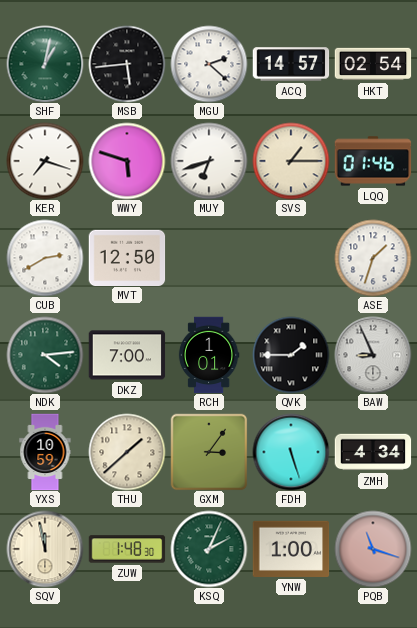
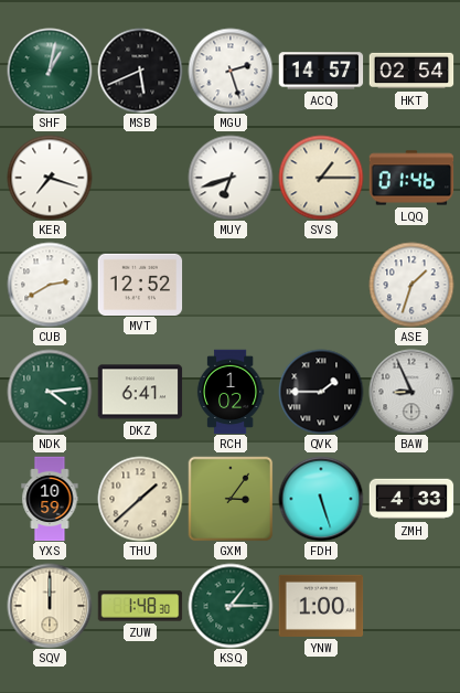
MSB: 5:44 -> 5:41 (140, 71)
MGU: 2:22 -> 2:27 (231, 71)
WWY: 5:48 -> none (127, 161)
MVT: 12:50 -> 12:52 (140, 284)
DKZ: 7:00 -> 6:41 (140, 392)
RCH: 1:01 -> 1:02 (231, 392)
ZMH: 4:34 -> 4:33 (411, 499)
SQV: 11:58 -> 12:00 (50, 606)
KSQ: 2:04 -> 1:15 (231, 606)
PQB: 11:18 -> none (373, 549)
